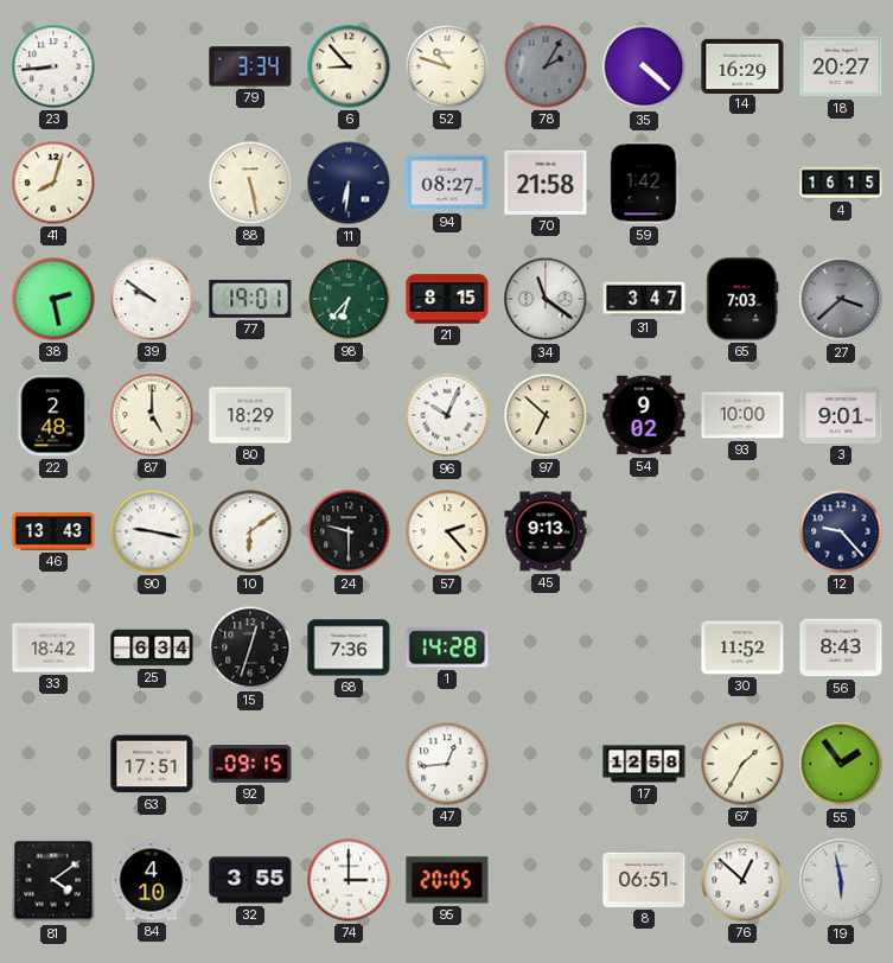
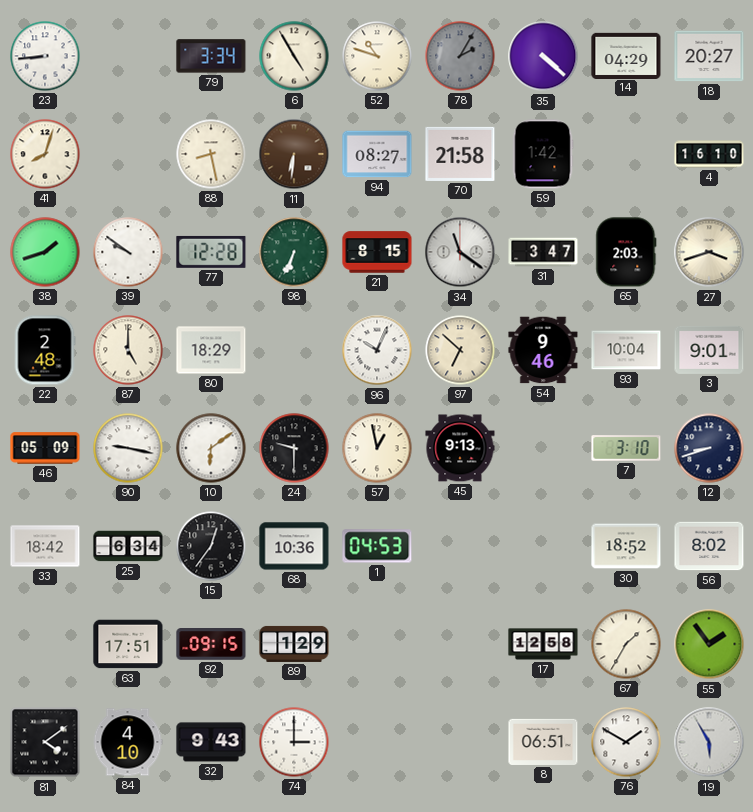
6: 8:53 -> 4:55 (294, 56)
14: 16:29 -> 04:29 (626, 55)
88: 5:28 -> 8:28 (211, 154)
11 dial: navy -> brown (294, 154)
4: 16:15 -> 16:10 (709, 154)
38: 2:28 -> 1:42 (45, 252)
77: 19:01 -> 12:28 (211, 252)
98: 6:37 -> 6:34 (294, 252)
65: 7:03 -> 2:03 (626, 252)
27: 3:38 -> 3:42 (709, 252)
27 dial: grey -> cream (709, 252)
54: 9:02 -> 9:46 (543, 350)
93: 10:00 -> 10:04 (626, 350)
46: 13:43 -> 05:09 (45, 448)
57: 2:23 -> 12:58 (377, 448)
7: none -> 3:10 (626, 448)
12: 9:23 -> 8:42 (709, 448)
15: 12:33 -> 12:36 (211, 546)
68: 7:36 -> 10:36 (294, 546)
1: 14:28 -> 04:53 (377, 546)
30: 11:52 -> 18:52 (626, 546)
56: 8:43 -> 8:02 (709, 546)
89: none -> 1:29 (294, 644)
47: 12:44 -> none (447, 764)
32: 3:55 -> 9:43 (211, 742)
95: 20:05 -> none (447, 880)
76: 12:52 -> 1:50 (626, 742)
19: 5:58 -> 5:55 (709, 742)
